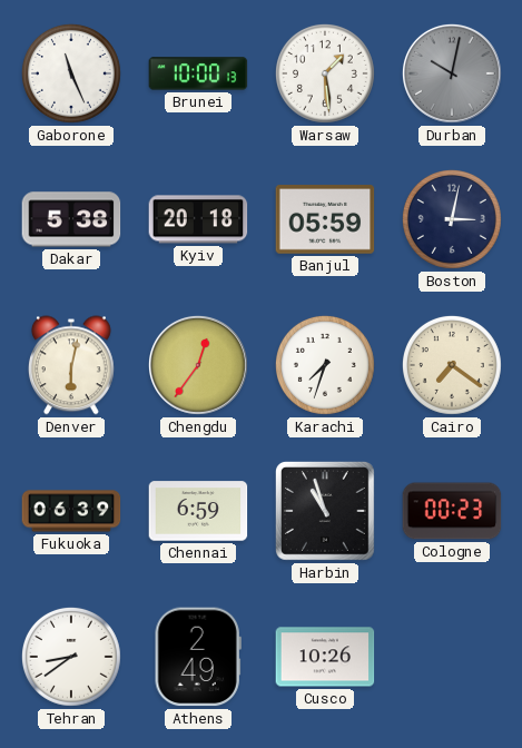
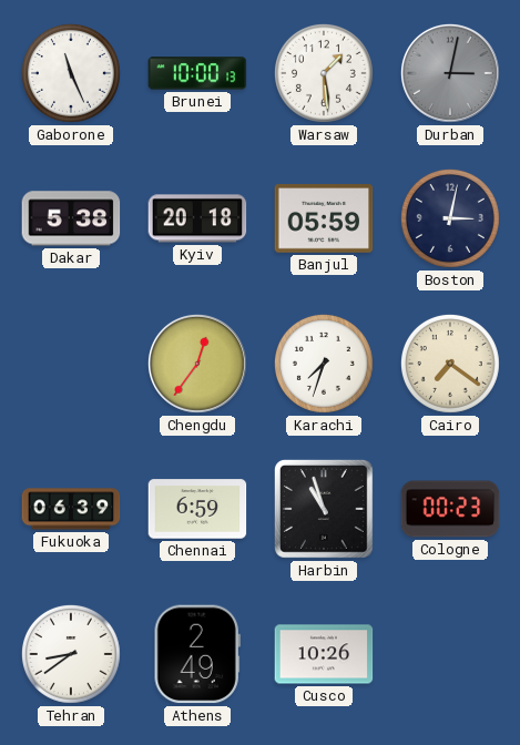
Durban: 10:02 -> 3:02 (450, 73)
Denver: 6:02 -> none (71, 365)
